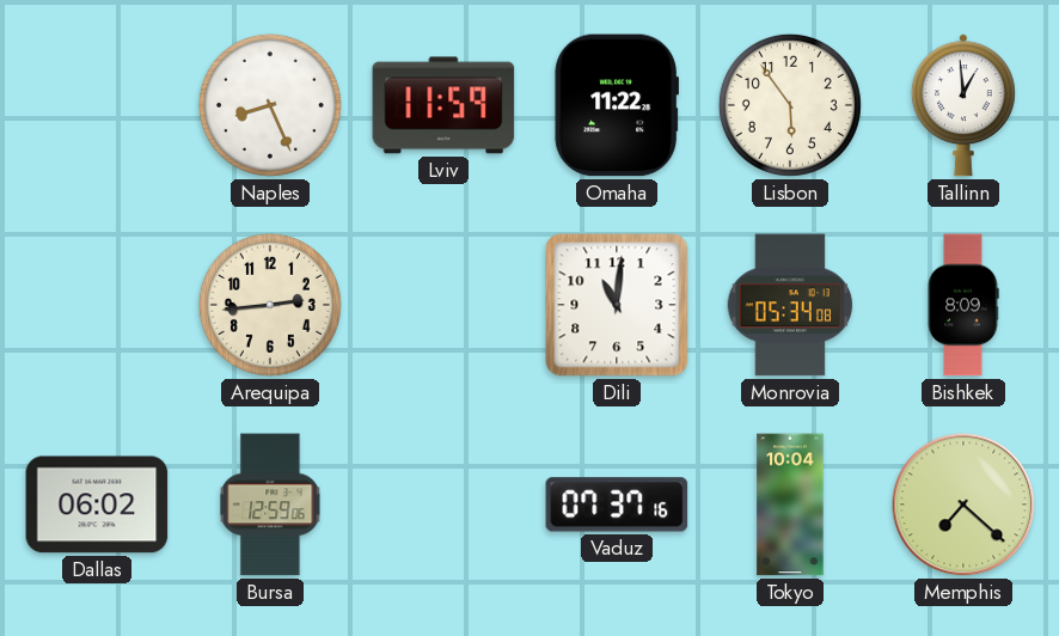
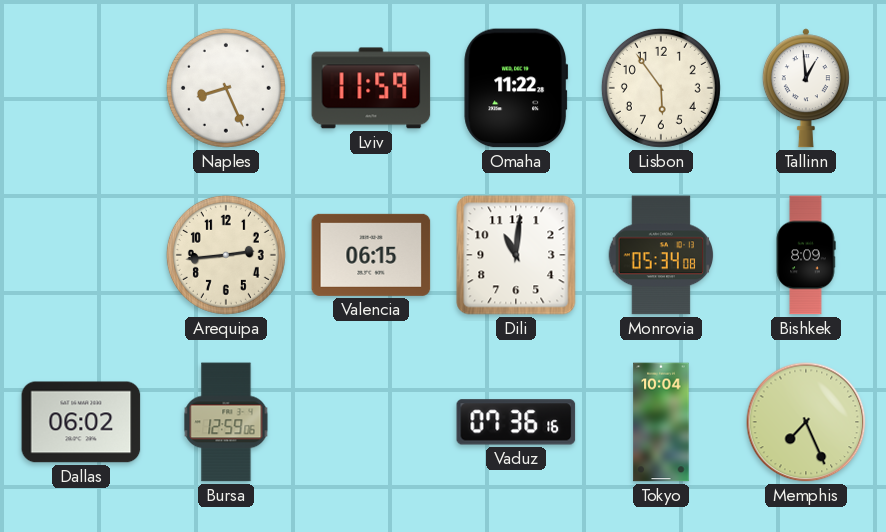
Valencia: none -> 06:15 (371, 255)
Vaduz: 07:37 -> 07:36 (516, 422)
Memphis: 7:22 -> 7:26 (806, 422)
